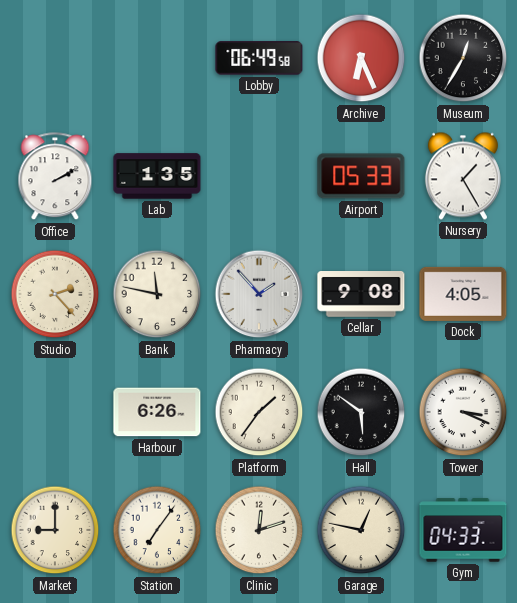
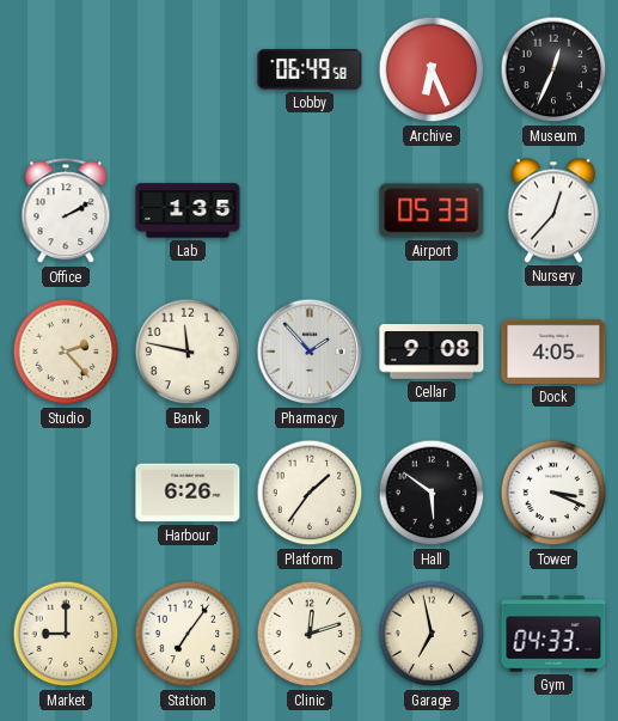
Museum: 12:35 -> 12:34 (553, 69)
Nursery: 1:25 -> 12:37 (553, 210)
Garage: 12:47 -> 6:58 (432, 634)
